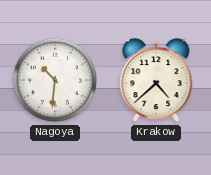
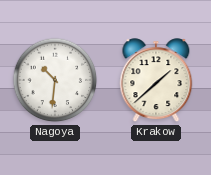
Krakow: 4:38 -> 1:38 (156, 81)
